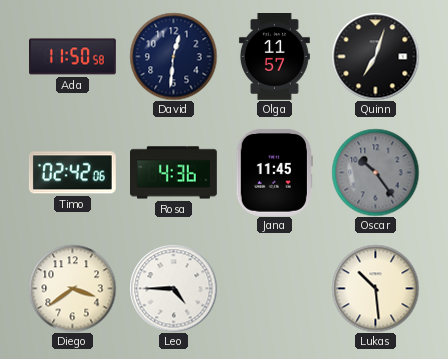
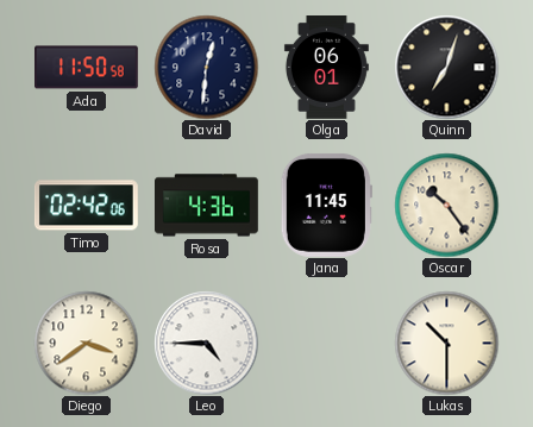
Olga: 11:57 -> 06:01 (326, 68)
Oscar dial: grey -> cream (446, 205)
Lukas: 10:29 -> 10:30 (446, 343)
